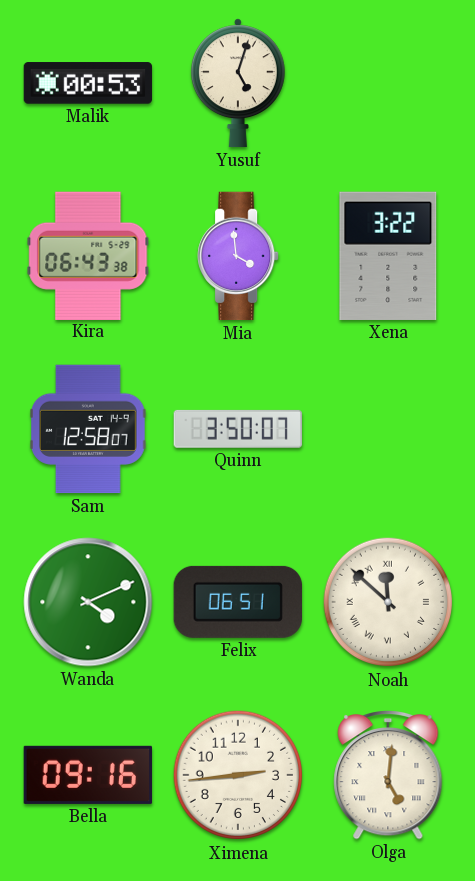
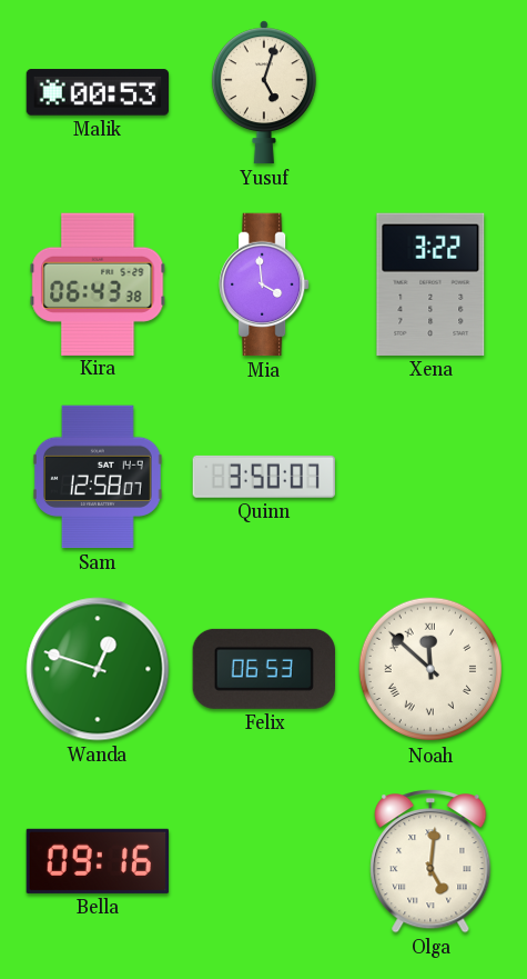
Wanda: 4:11 -> 12:48 (98, 669)
Felix: 06:51 -> 06:53 (263, 669)
Ximena: 2:44 -> none (238, 775)
